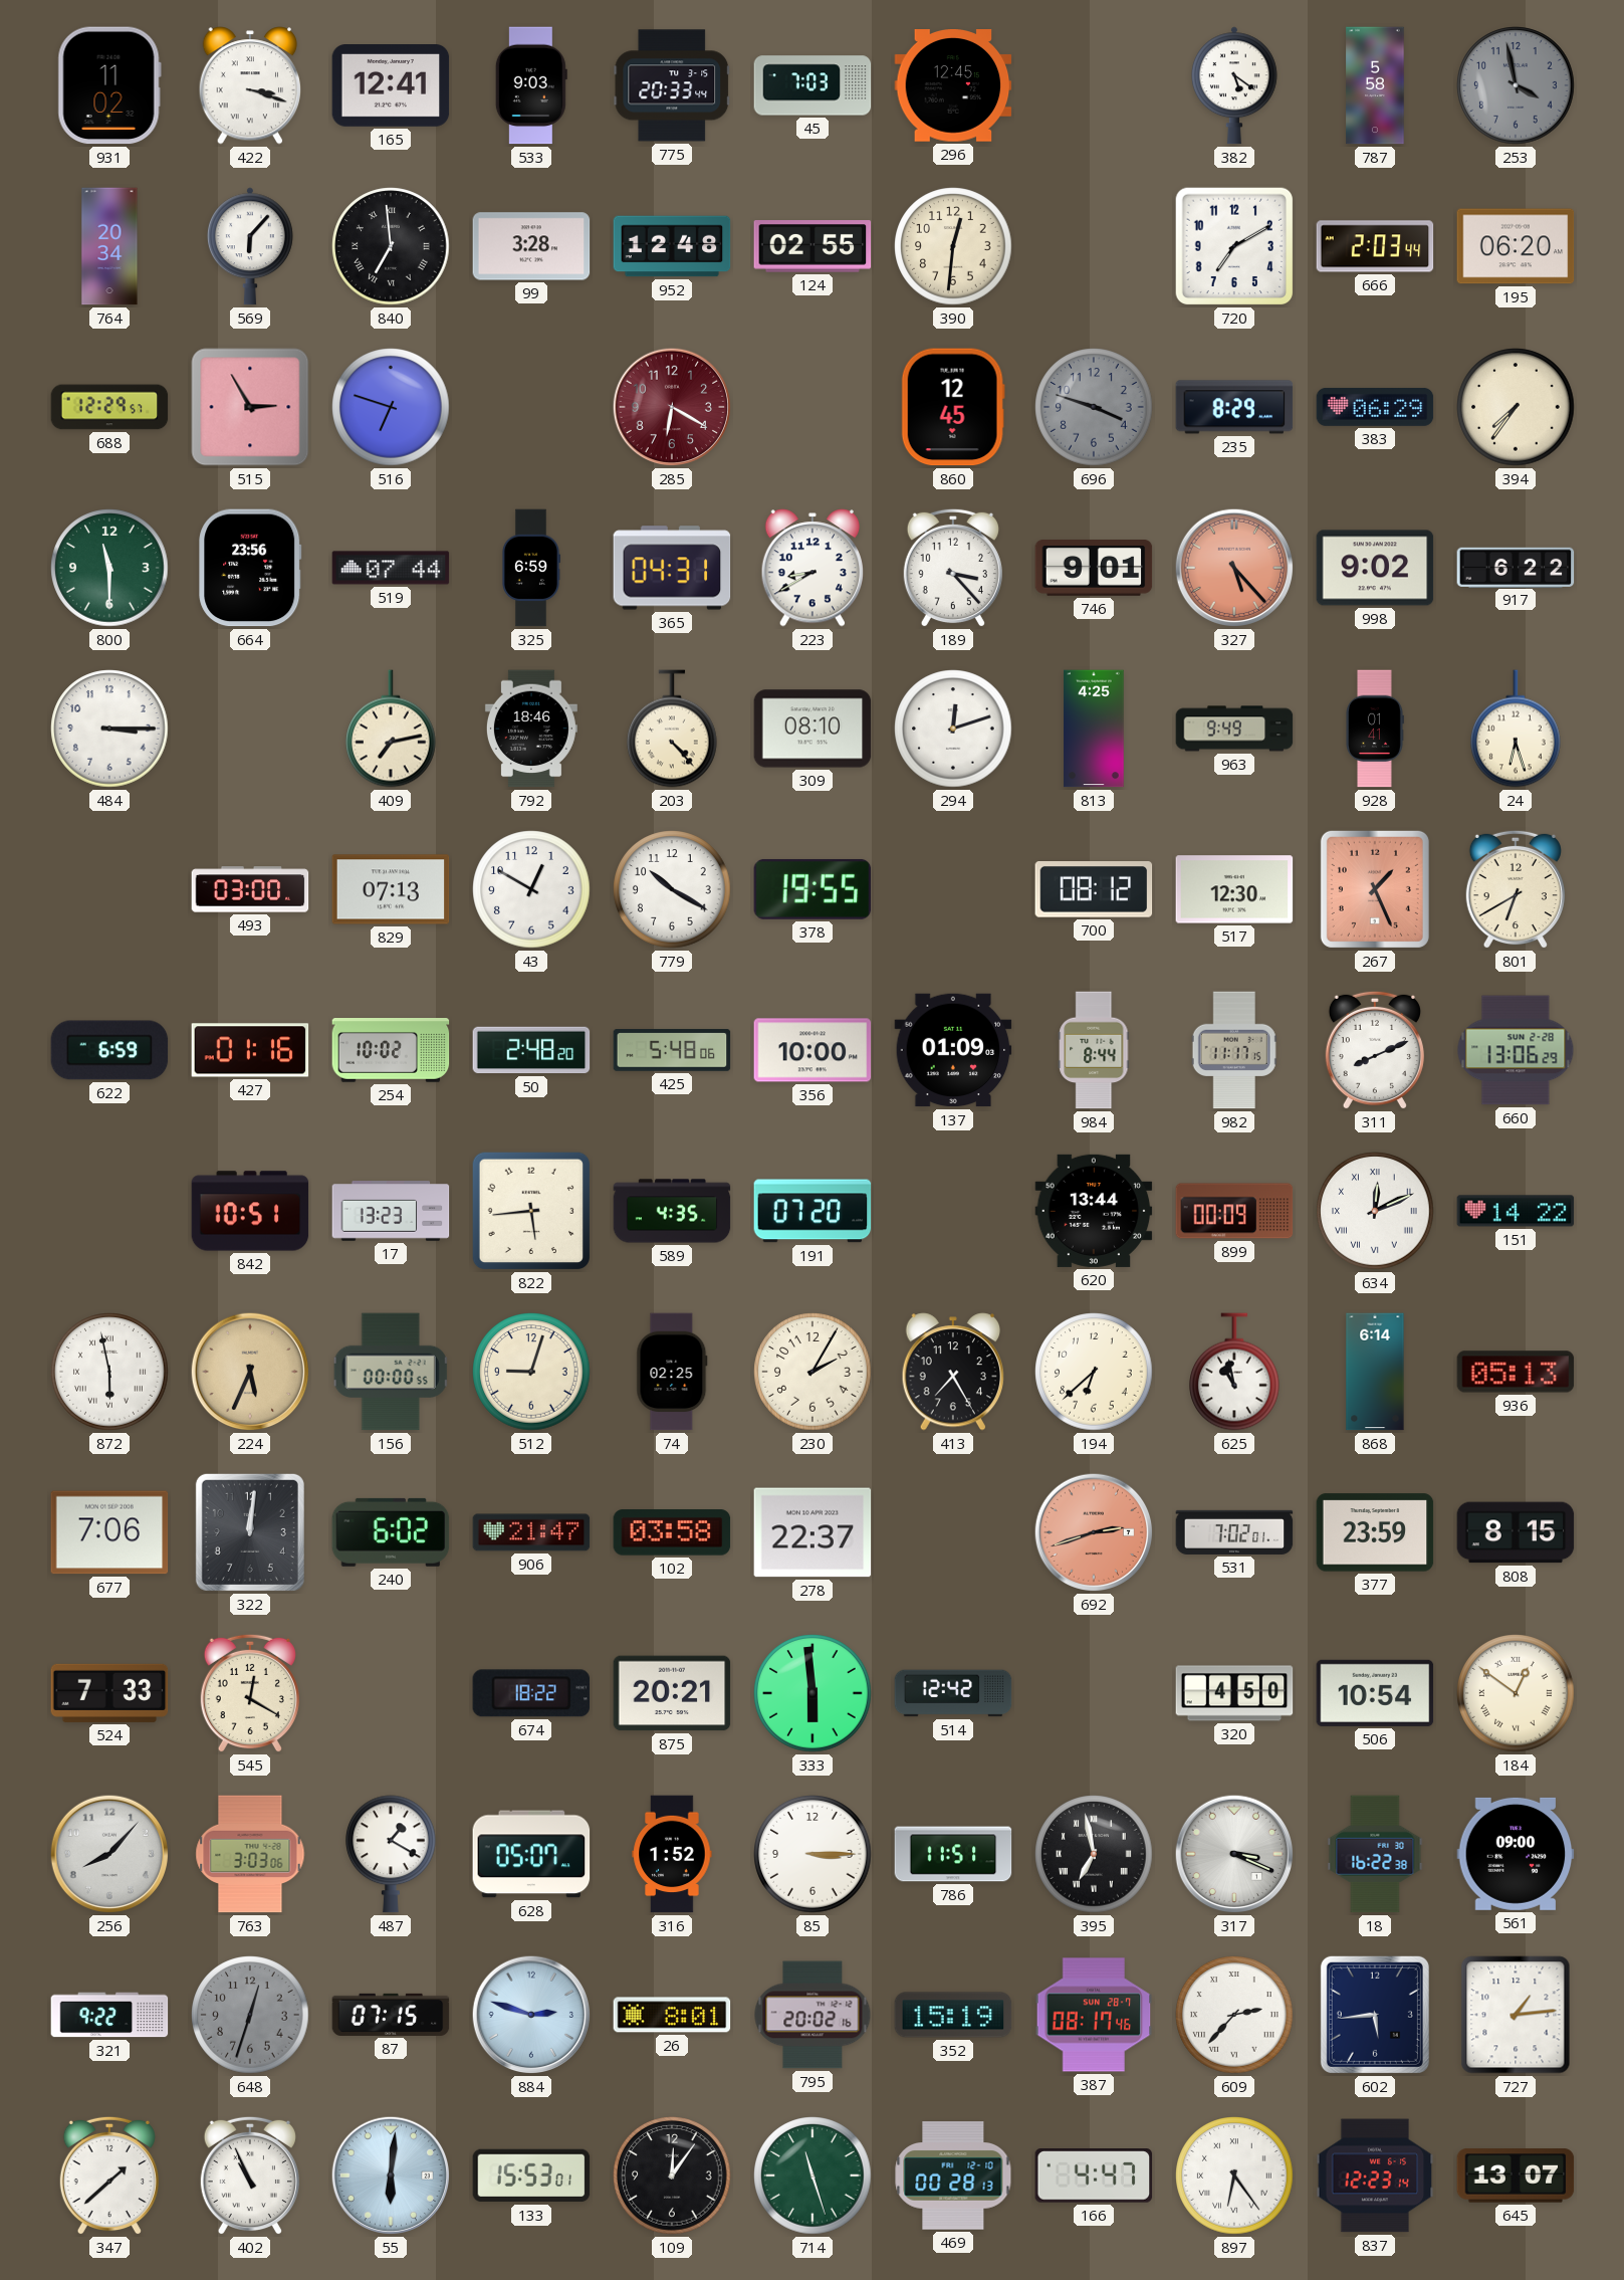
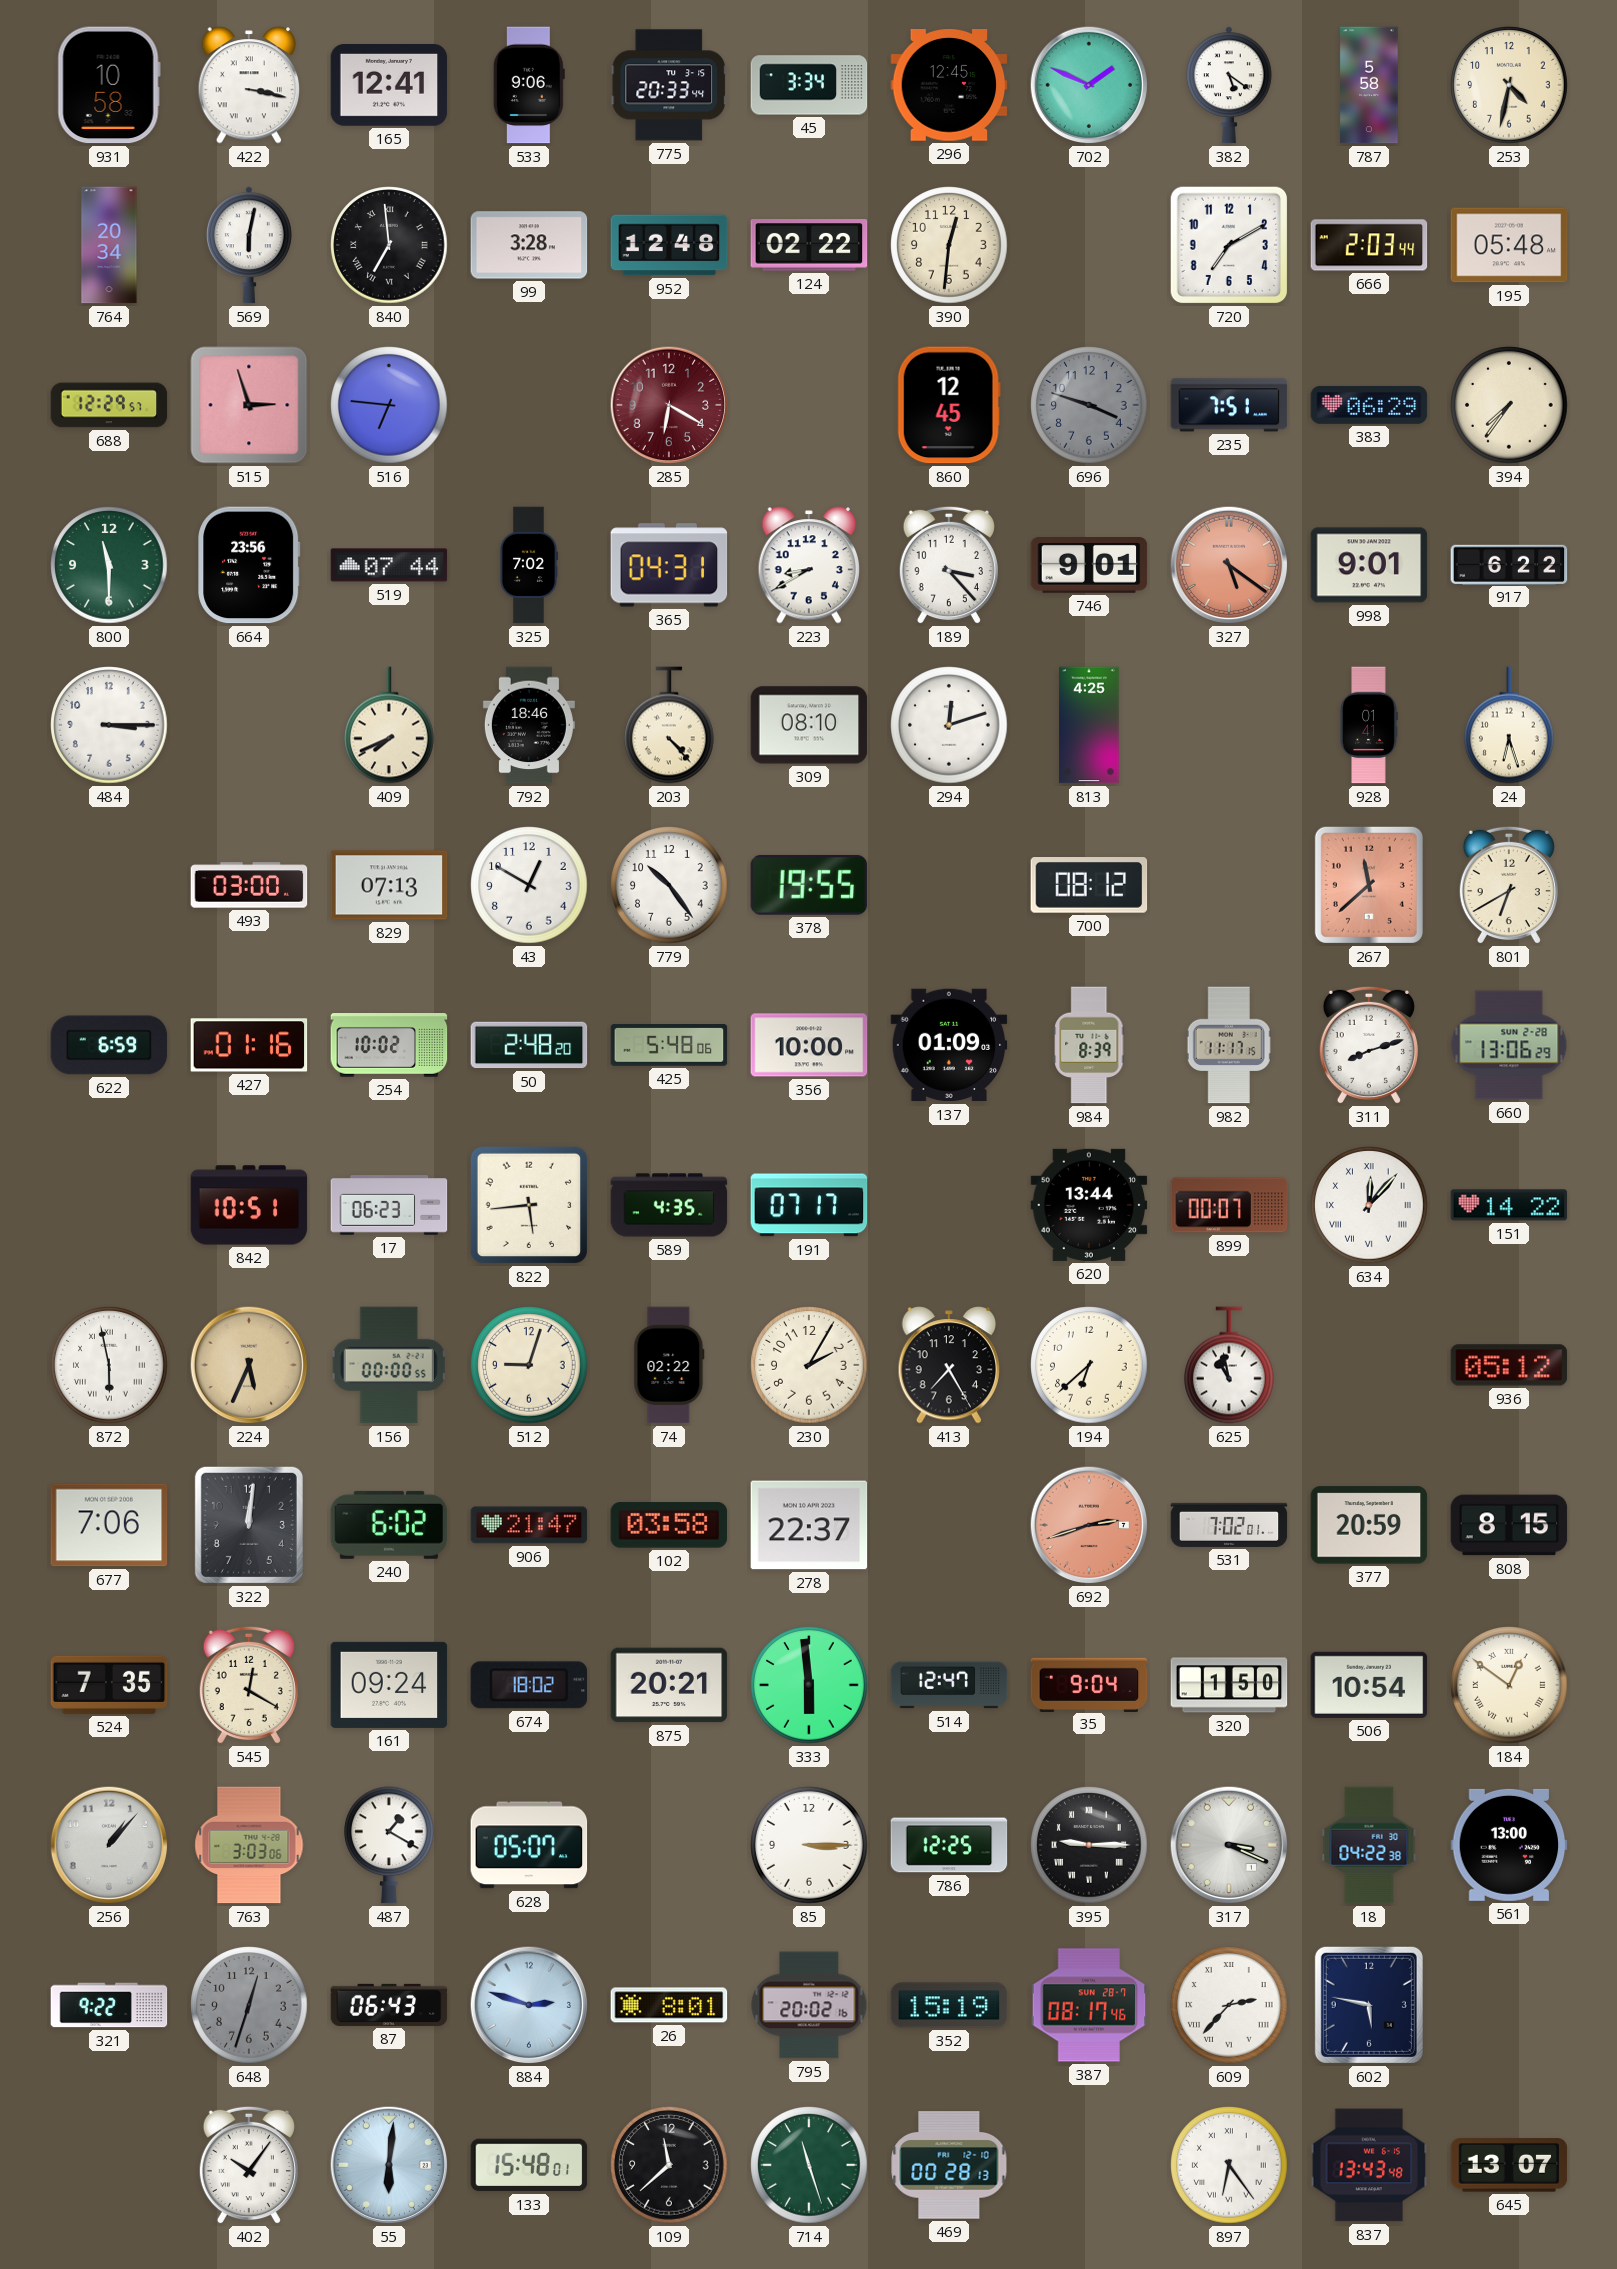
931: 11:02 -> 10:58 (109, 85)
422: 3:18 -> 3:17 (248, 85)
533: 9:03 -> 9:06 (529, 85)
45: 7:03 -> 3:34 (809, 85)
702: none -> 1:49 (1089, 85)
253: 3:58 -> 4:32 (1509, 85)
253 dial: grey -> cream (1509, 85)
569: 6:07 -> 6:02 (249, 245)
124: 02:55 -> 02:22 (809, 245)
195: 06:20 -> 05:48 (1509, 245)
515: 2:55 -> 2:57 (249, 405)
516: 6:48 -> 6:46 (389, 405)
235: 8:29 -> 7:51 (1229, 405)
325: 6:59 -> 7:02 (528, 565)
327: 5:23 -> 5:21 (1229, 565)
998: 9:02 -> 9:01 (1369, 565)
409: 7:13 -> 7:41 (390, 725)
963: 9:49 -> none (1234, 729)
779: 10:20 -> 10:24 (669, 885)
517: 12:30 -> none (1234, 889)
267: 1:26 -> 11:38 (1369, 885)
984: 8:44 -> 8:39 (1089, 1045)
311: 8:11 -> 8:12 (1369, 1045)
17: 13:23 -> 06:23 (389, 1205)
191: 07:20 -> 07:17 (809, 1205)
899: 00:09 -> 00:07 (1229, 1205)
634: 12:11 -> 12:07 (1369, 1205)
74: 02:25 -> 02:22 (669, 1365)
868: 6:14 -> none (1375, 1372)
936: 05:13 -> 05:12 (1509, 1365)
377: 23:59 -> 20:59 (1369, 1525)
524: 7:33 -> 7:35 (109, 1685)
161: none -> 09:24 (389, 1685)
674: 18:22 -> 18:02 (529, 1685)
514: 12:42 -> 12:47 (949, 1685)
35: none -> 9:04 (1089, 1684)
320: 4:50 -> 1:50 (1229, 1685)
256: 8:07 -> 1:07 (109, 1845)
316: 1:52 -> none (672, 1854)
786: 11:51 -> 12:25 (949, 1845)
395: 6:58 -> 9:15 (1089, 1845)
18: 16:22 -> 04:22 (1369, 1845)
561: 09:00 -> 13:00 (1509, 1845)
87: 07:15 -> 06:43 (389, 2005)
602: 5:44 -> 5:47 (1369, 2005)
727: 1:14 -> none (1516, 2015)
347: 1:38 -> none (109, 2175)
402: 10:56 -> 10:06 (249, 2165)
133: 15:53 -> 15:48 (529, 2165)
109: 12:06 -> 11:38 (669, 2165)
166: 4:47 -> none (1094, 2175)
837: 12:23 -> 13:43 (1369, 2165)
